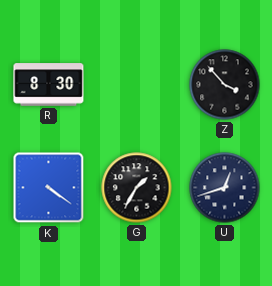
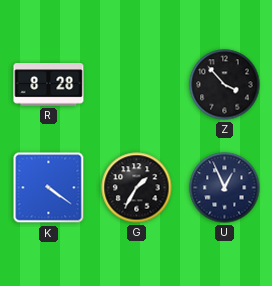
R: 8:30 -> 8:28 (49, 85)
U: 12:42 -> 12:56 (225, 188)
